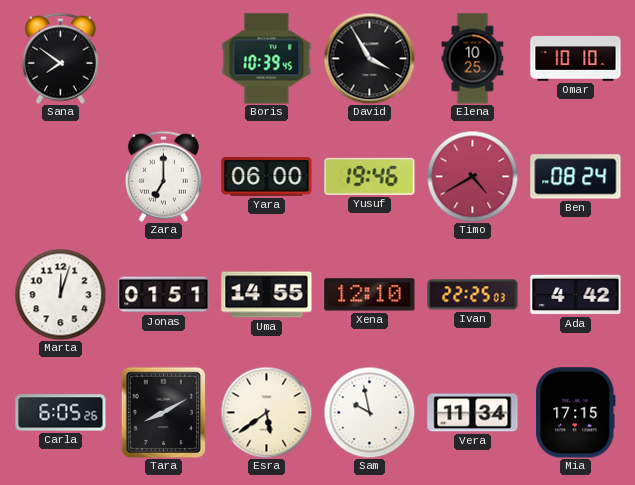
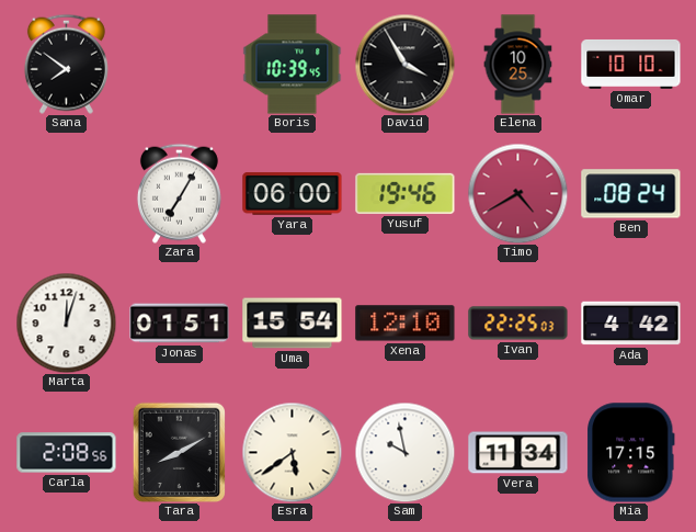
Zara: 7:00 -> 7:05 (179, 193)
Uma: 14:55 -> 15:54 (293, 324)
Carla: 6:05 -> 2:08 (67, 453)
